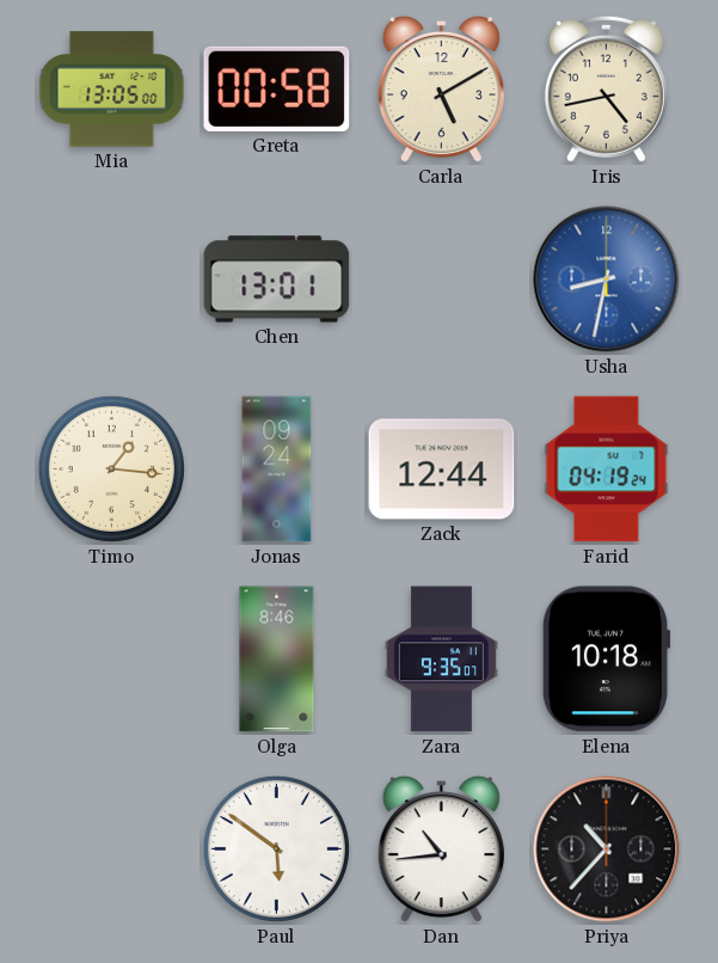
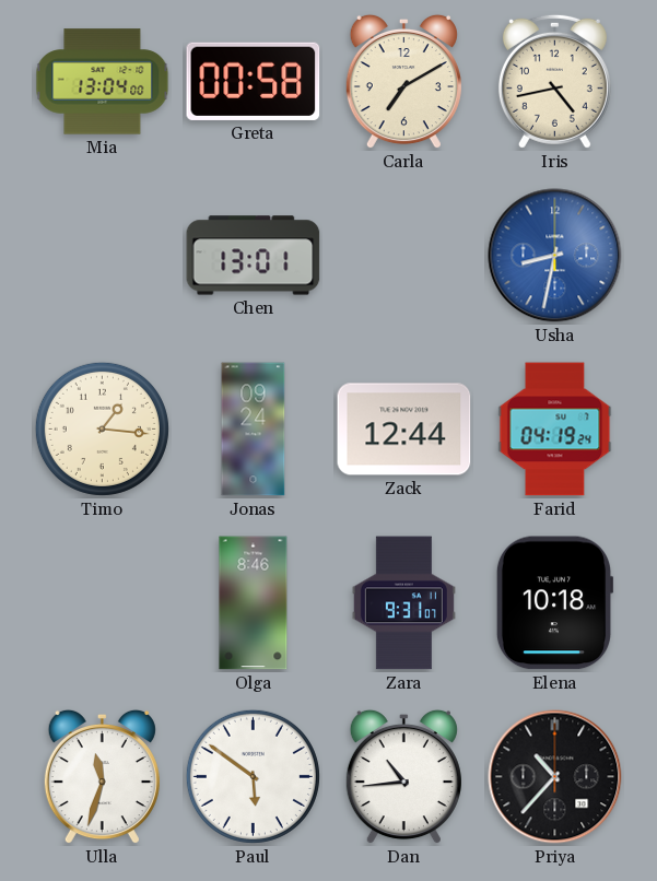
Mia: 13:05 -> 13:04 (103, 82)
Carla: 5:10 -> 7:10 (403, 82)
Zara: 9:35 -> 9:31 (403, 603)
Ulla: none -> 11:33 (102, 777)
